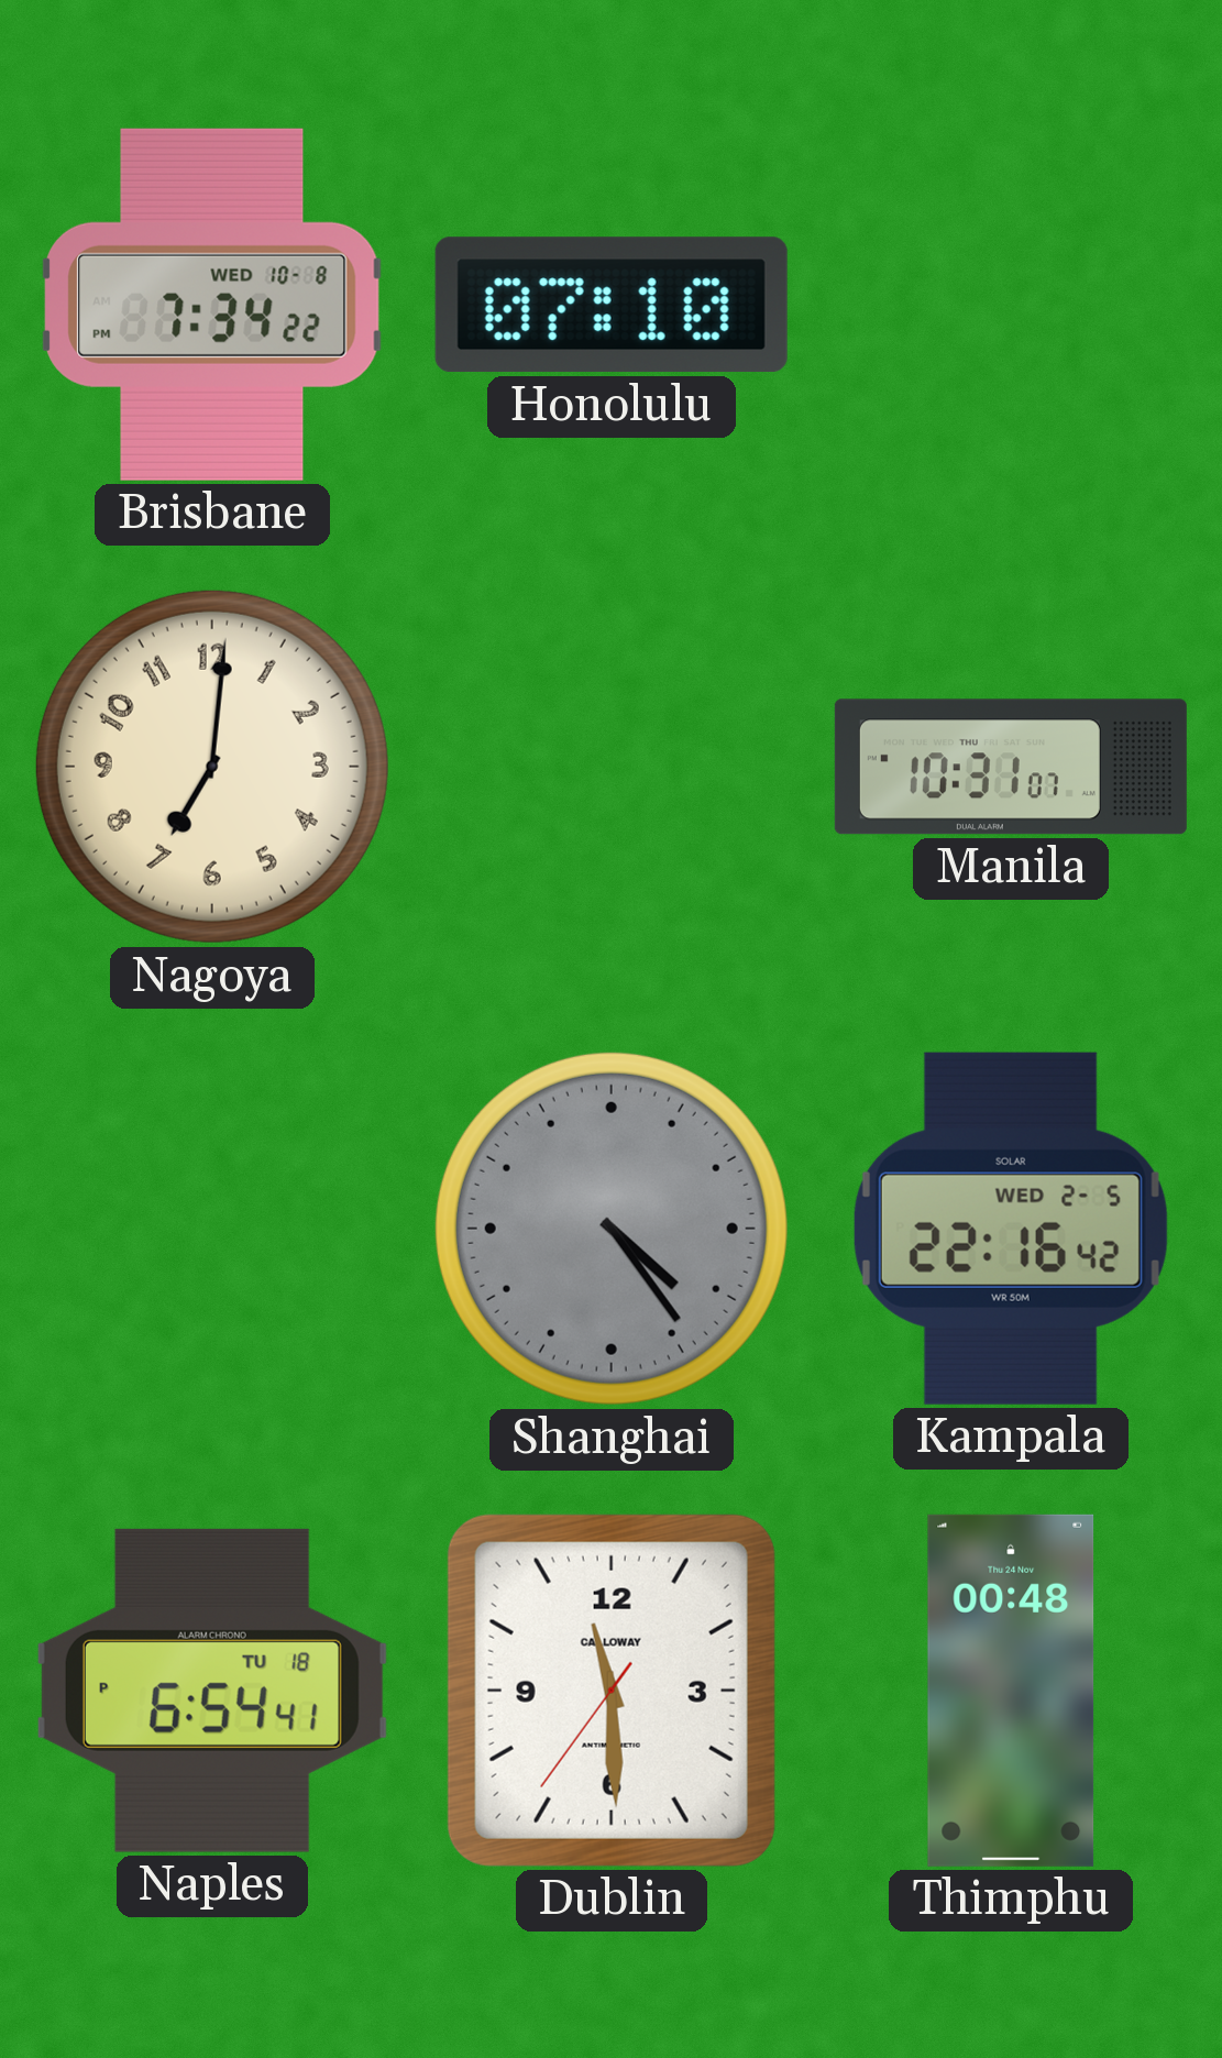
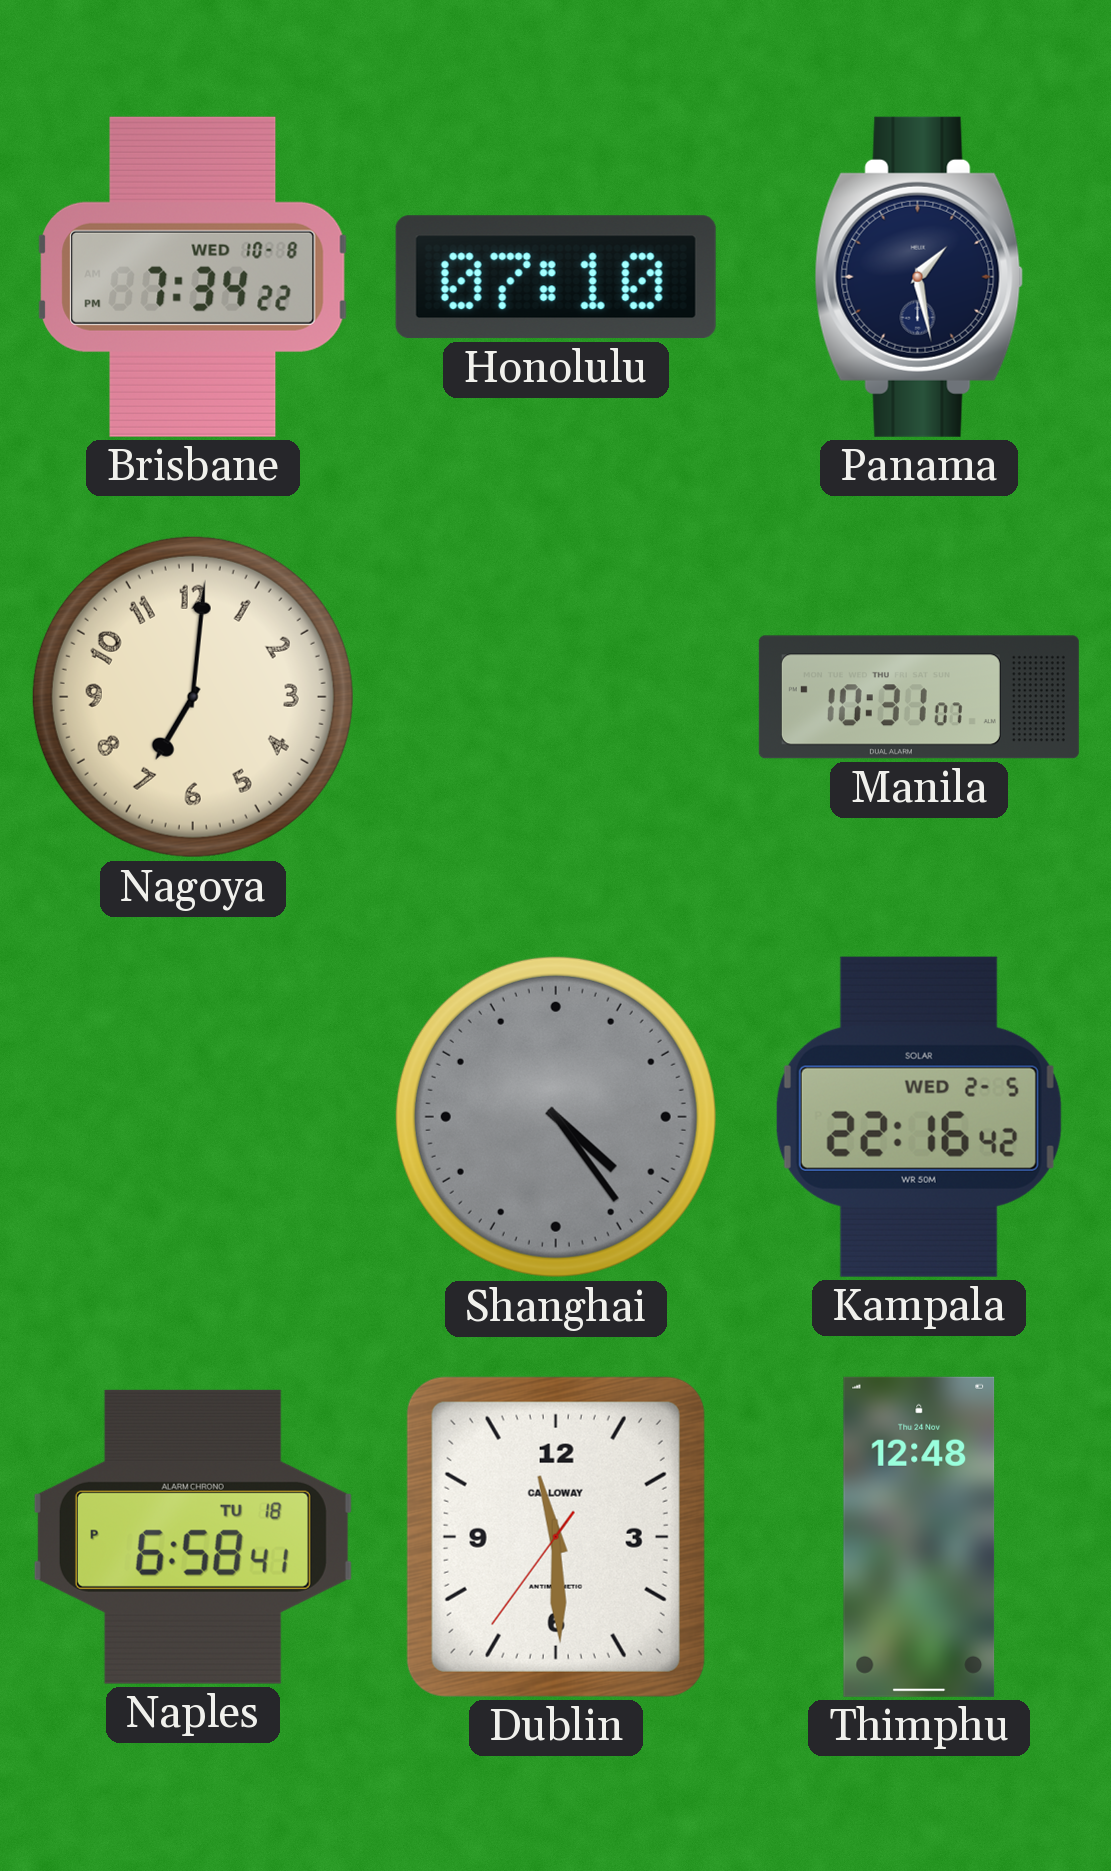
Panama: none -> 1:28 (919, 277)
Naples: 6:54 -> 6:58 (193, 1537)
Thimphu: 00:48 -> 12:48 (919, 1537)
